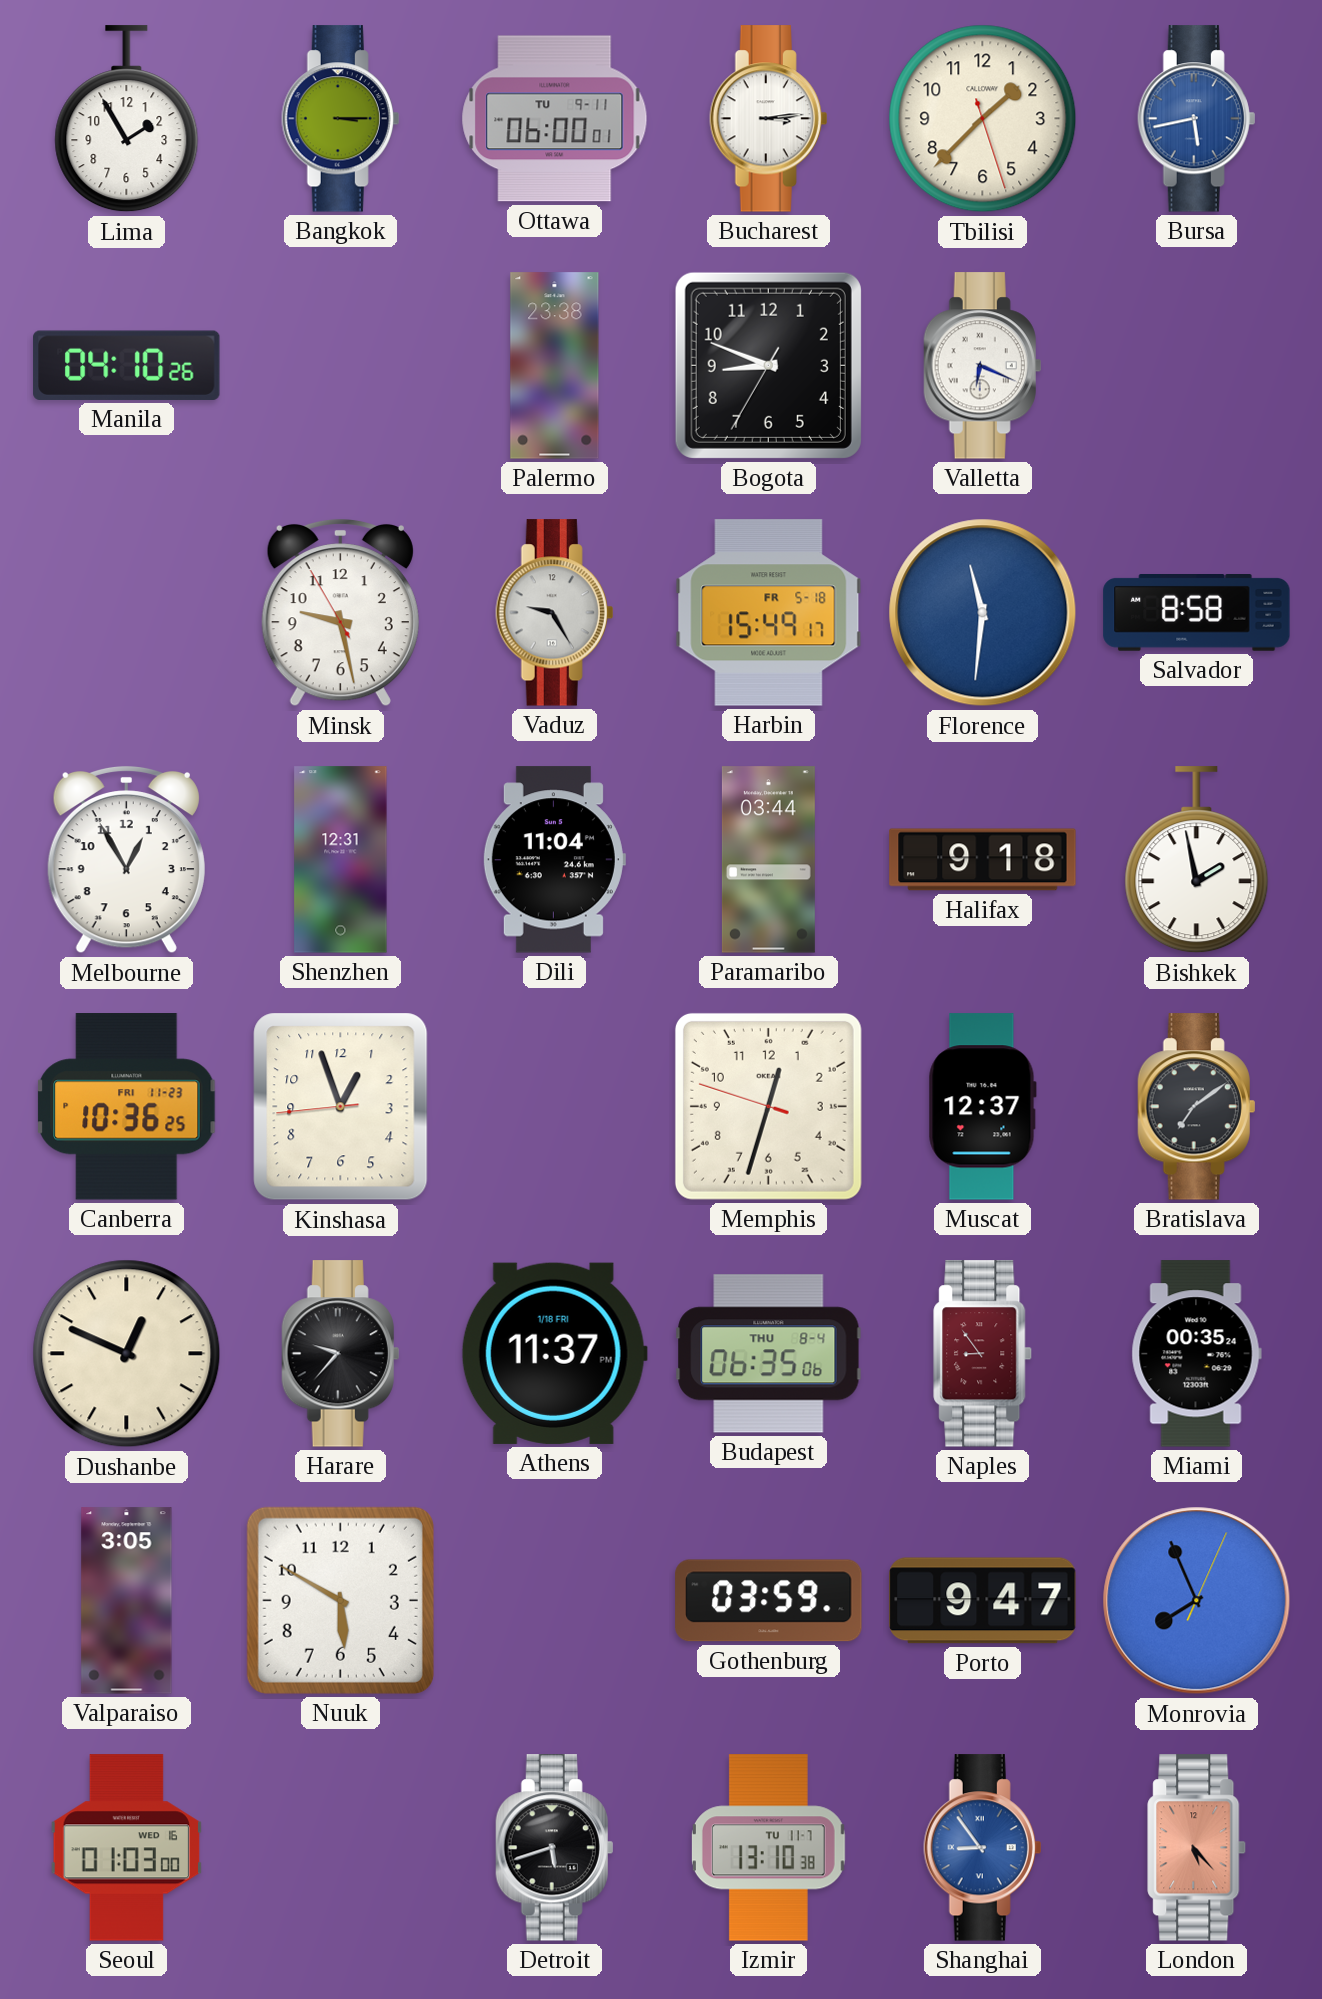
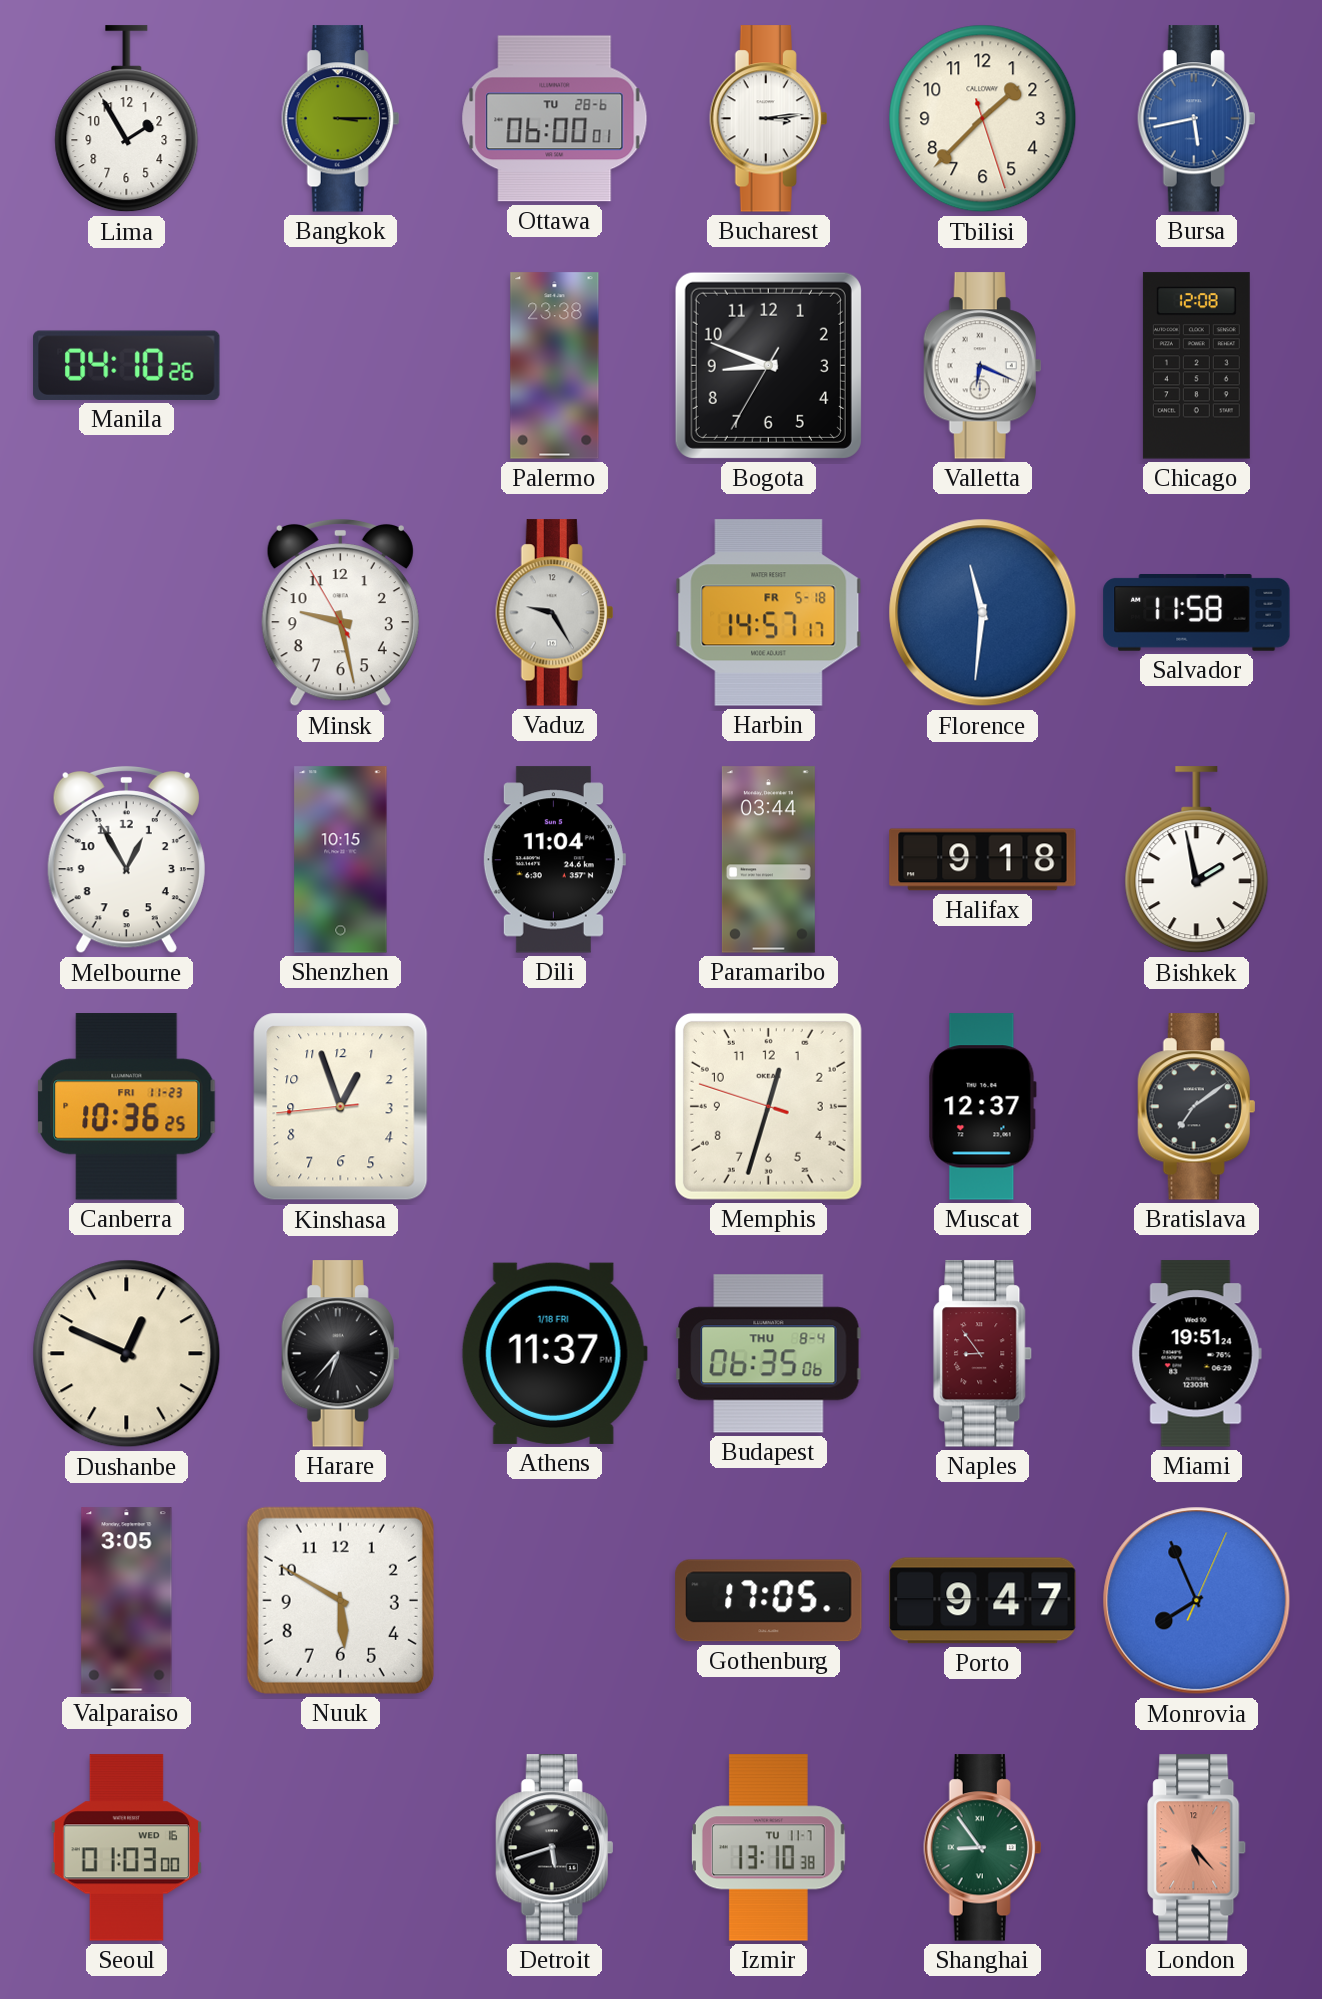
Ottawa date: TU 9-11 -> TU 28-6 (555, 119)
Chicago: none -> 12:08 (1196, 366)
Harbin: 15:49 -> 14:57 (769, 613)
Salvador: 8:58 -> 11:58 (1197, 613)
Shenzhen: 12:31 -> 10:15 (341, 860)
Harare: 9:37 -> 6:37 (341, 1354)
Miami: 00:35 -> 19:51 (1196, 1354)
Gothenburg: 03:59 -> 17:05 (769, 1601)
Shanghai dial: blue -> green (983, 1848)
